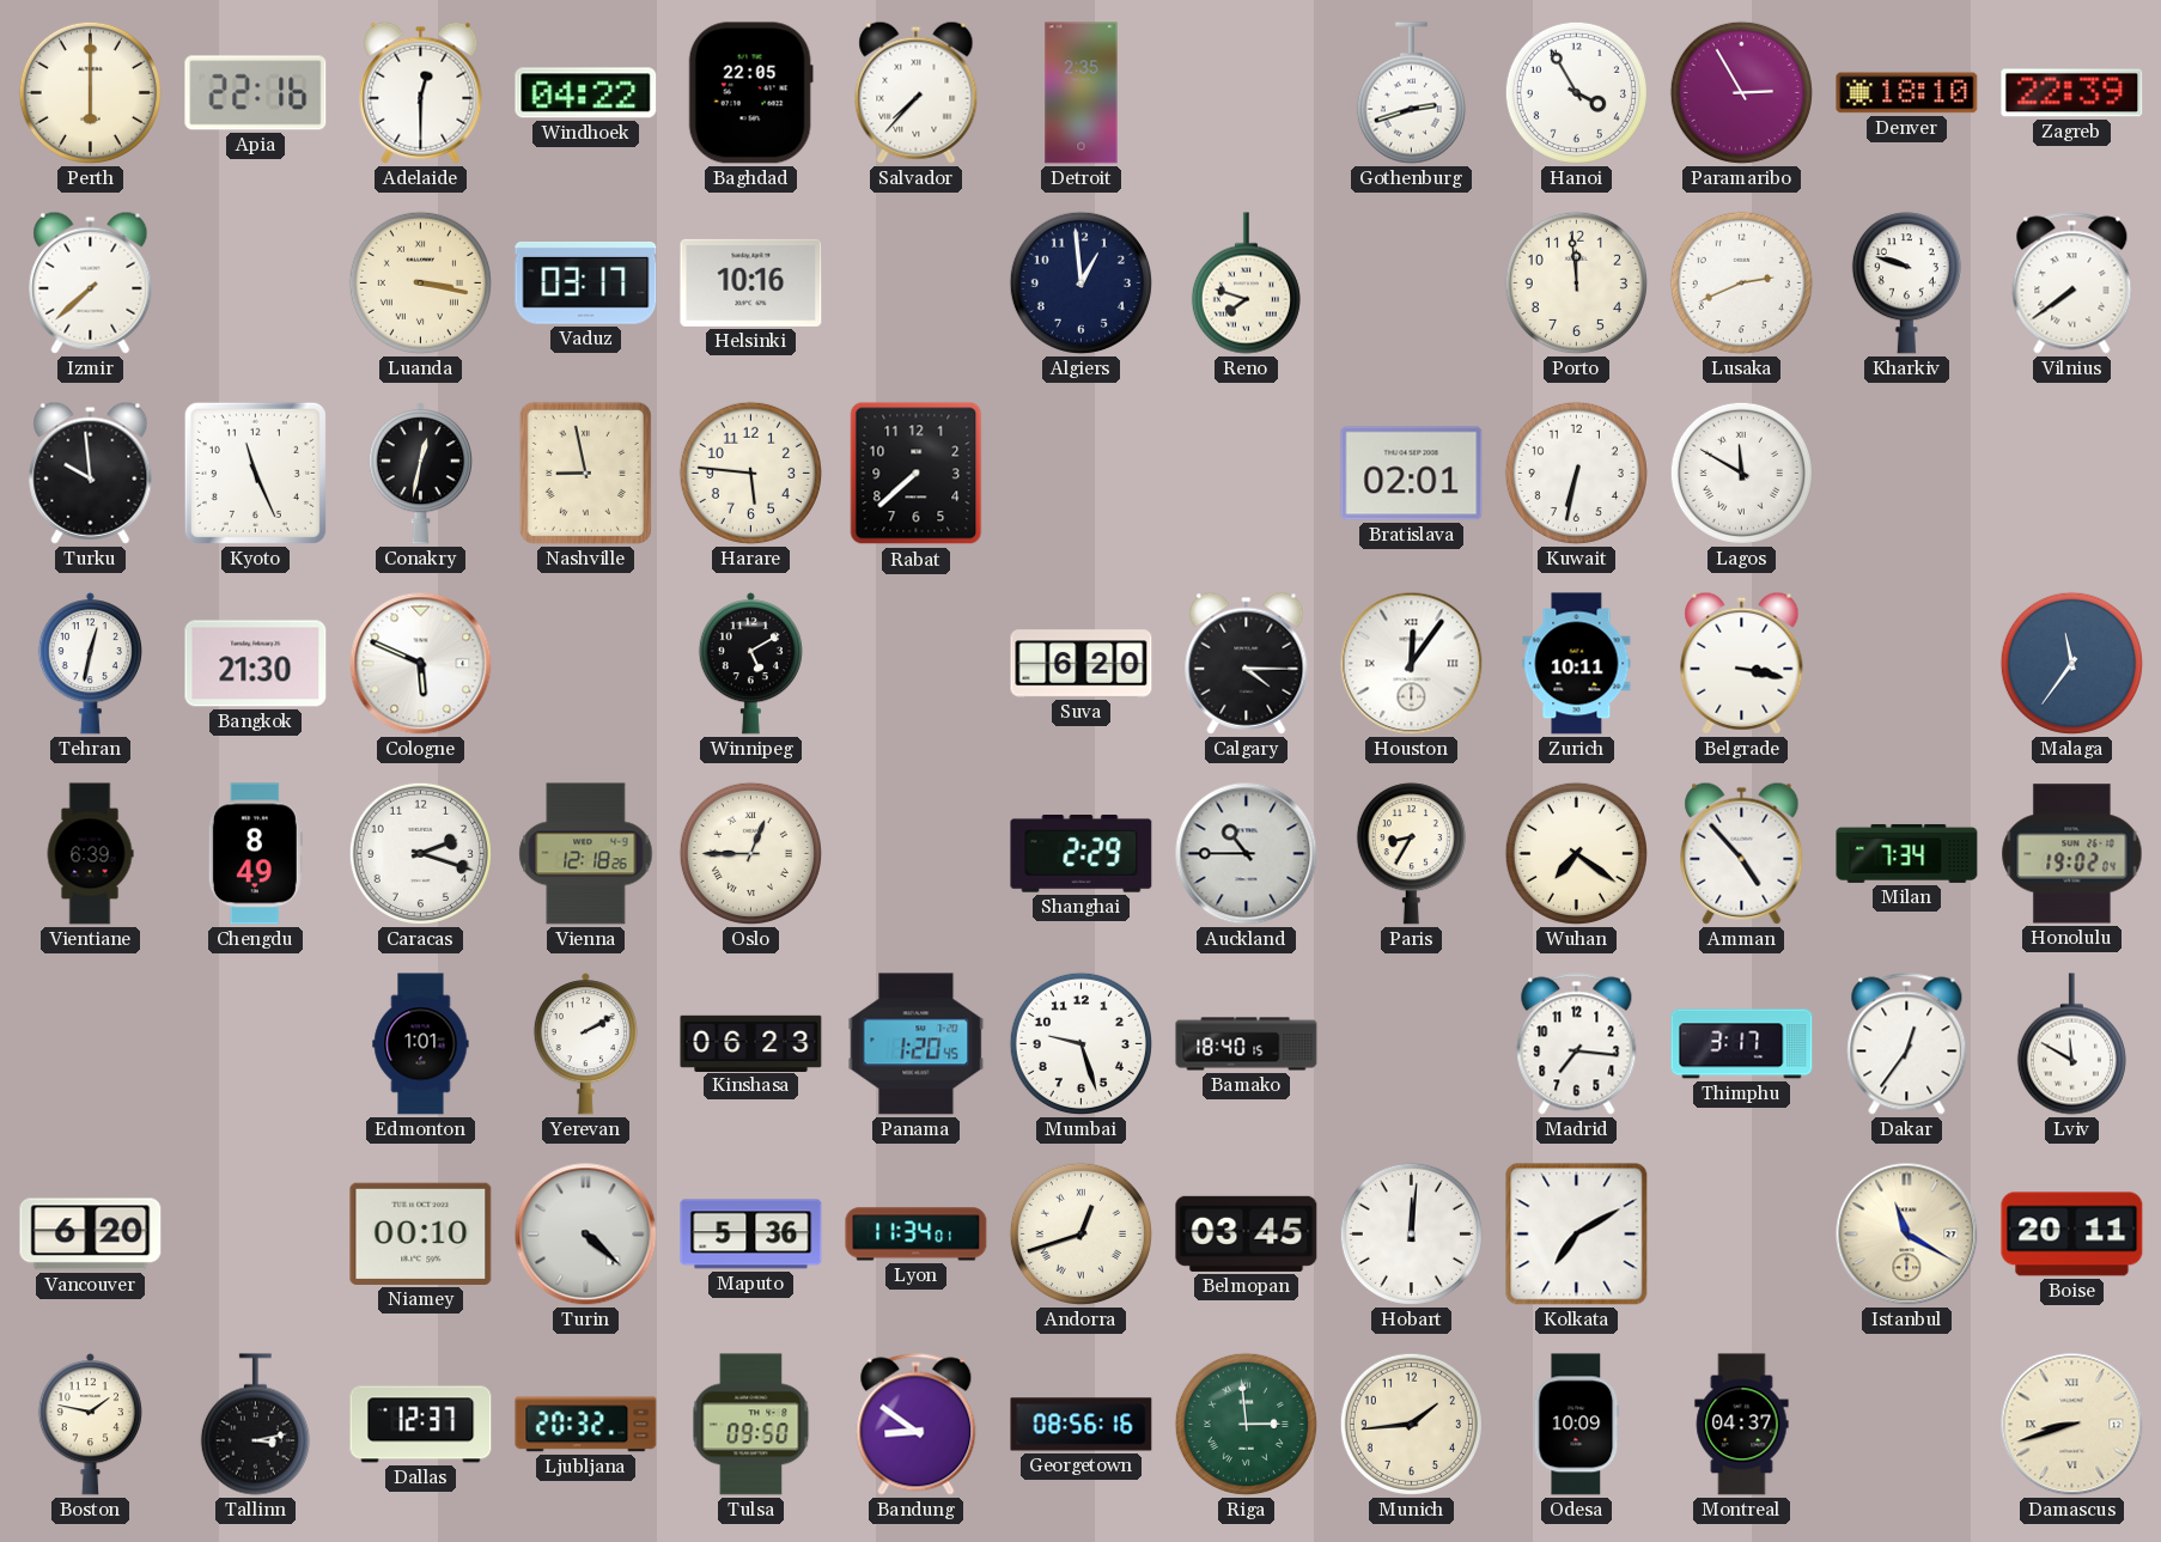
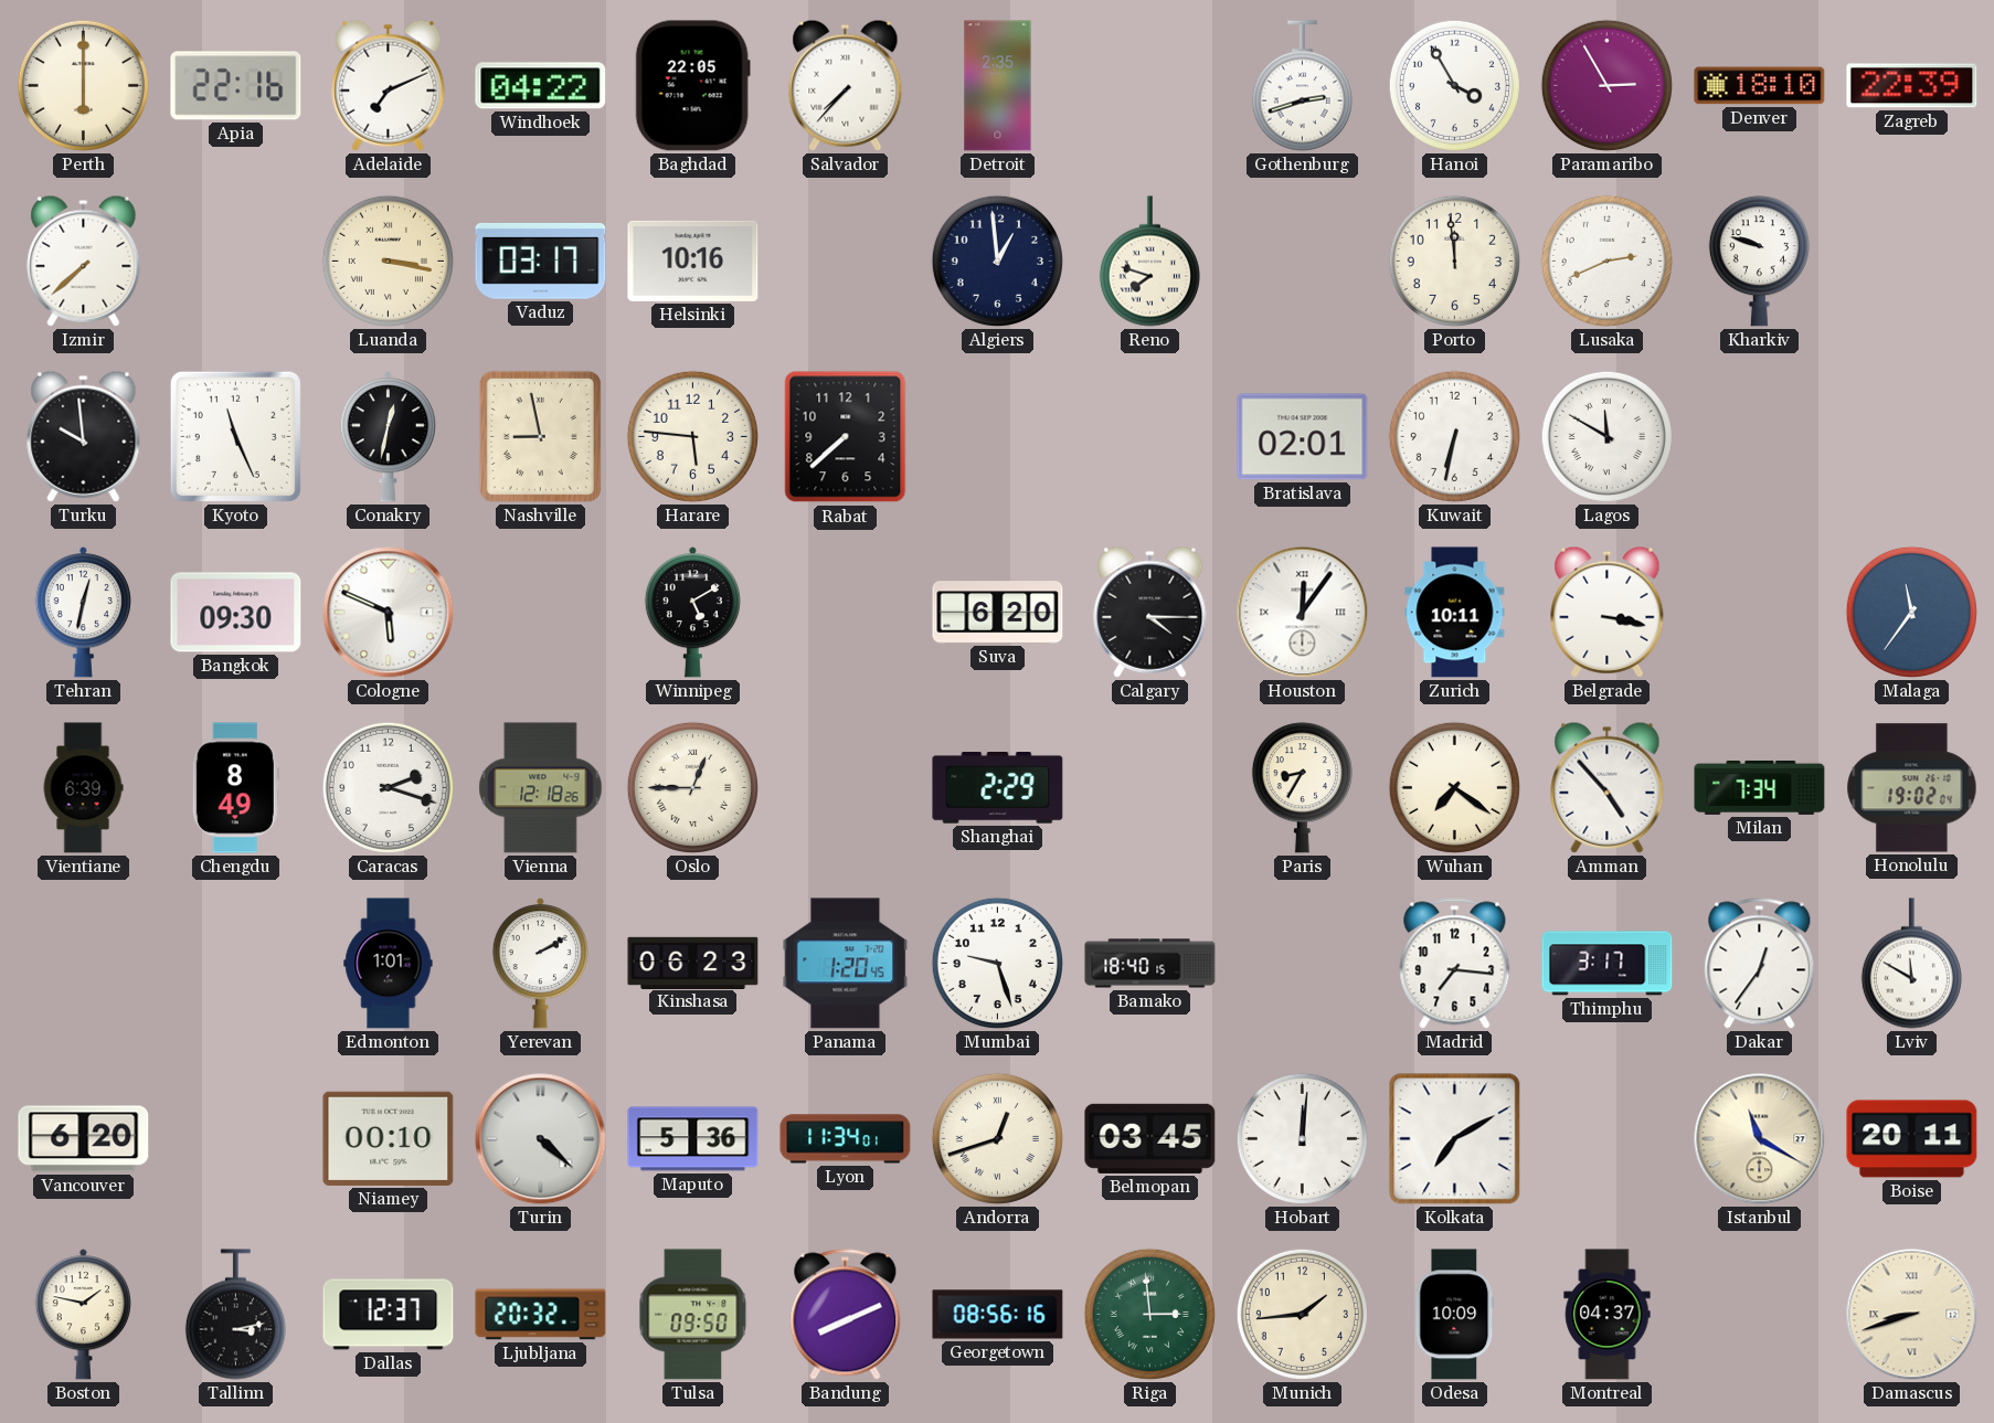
Adelaide: 12:30 -> 7:11 (389, 85)
Vilnius: 7:39 -> none (2072, 284)
Bangkok: 21:30 -> 09:30 (236, 613)
Auckland: 10:45 -> none (1247, 854)
Bandung: 8:51 -> 8:11 (846, 1315)
